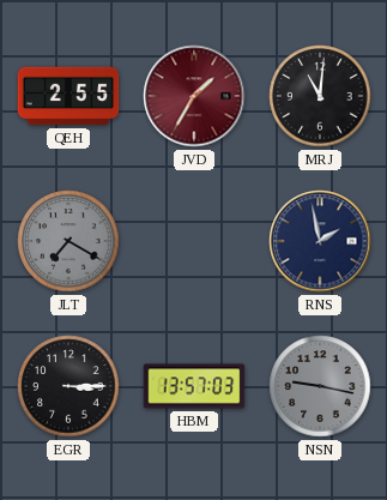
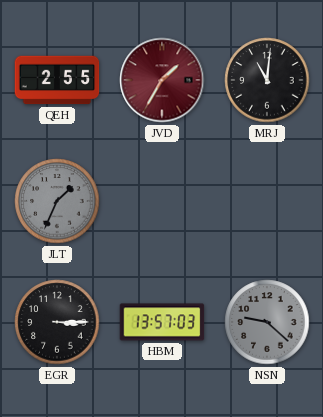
JLT: 7:20 -> 1:34 (57, 201)
RNS: 1:58 -> none (320, 241)
NSN: 9:17 -> 9:22 (267, 322)
